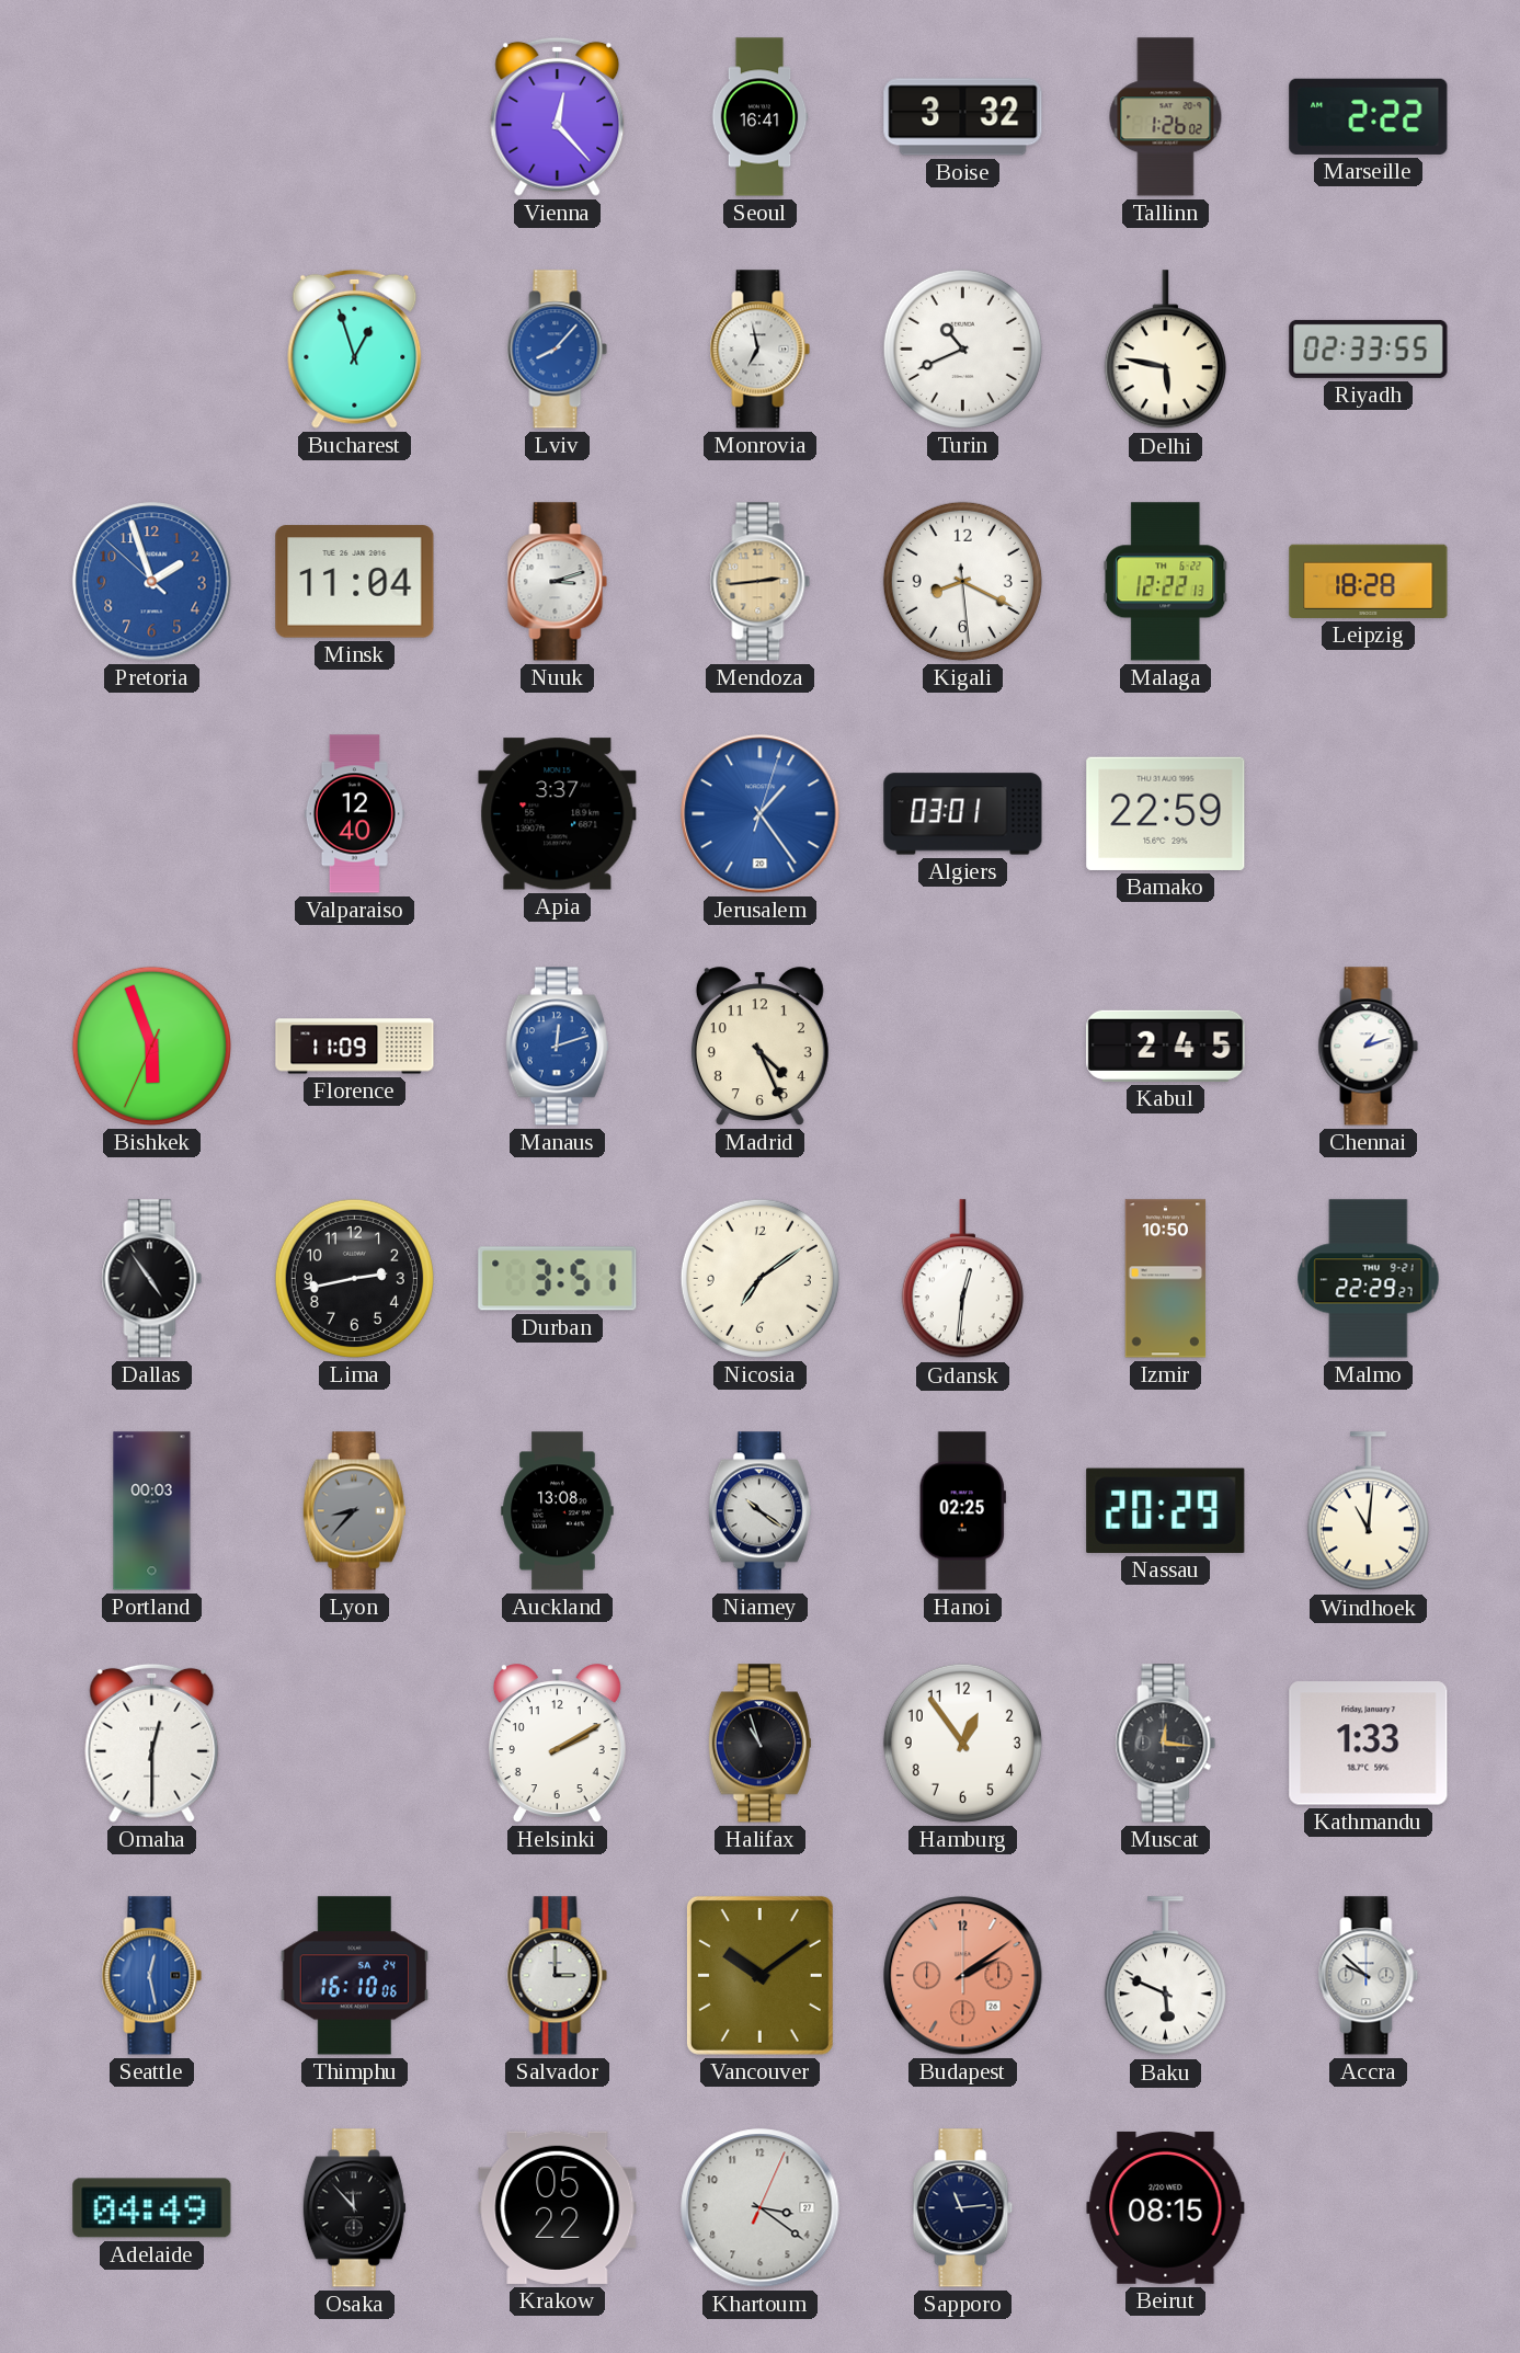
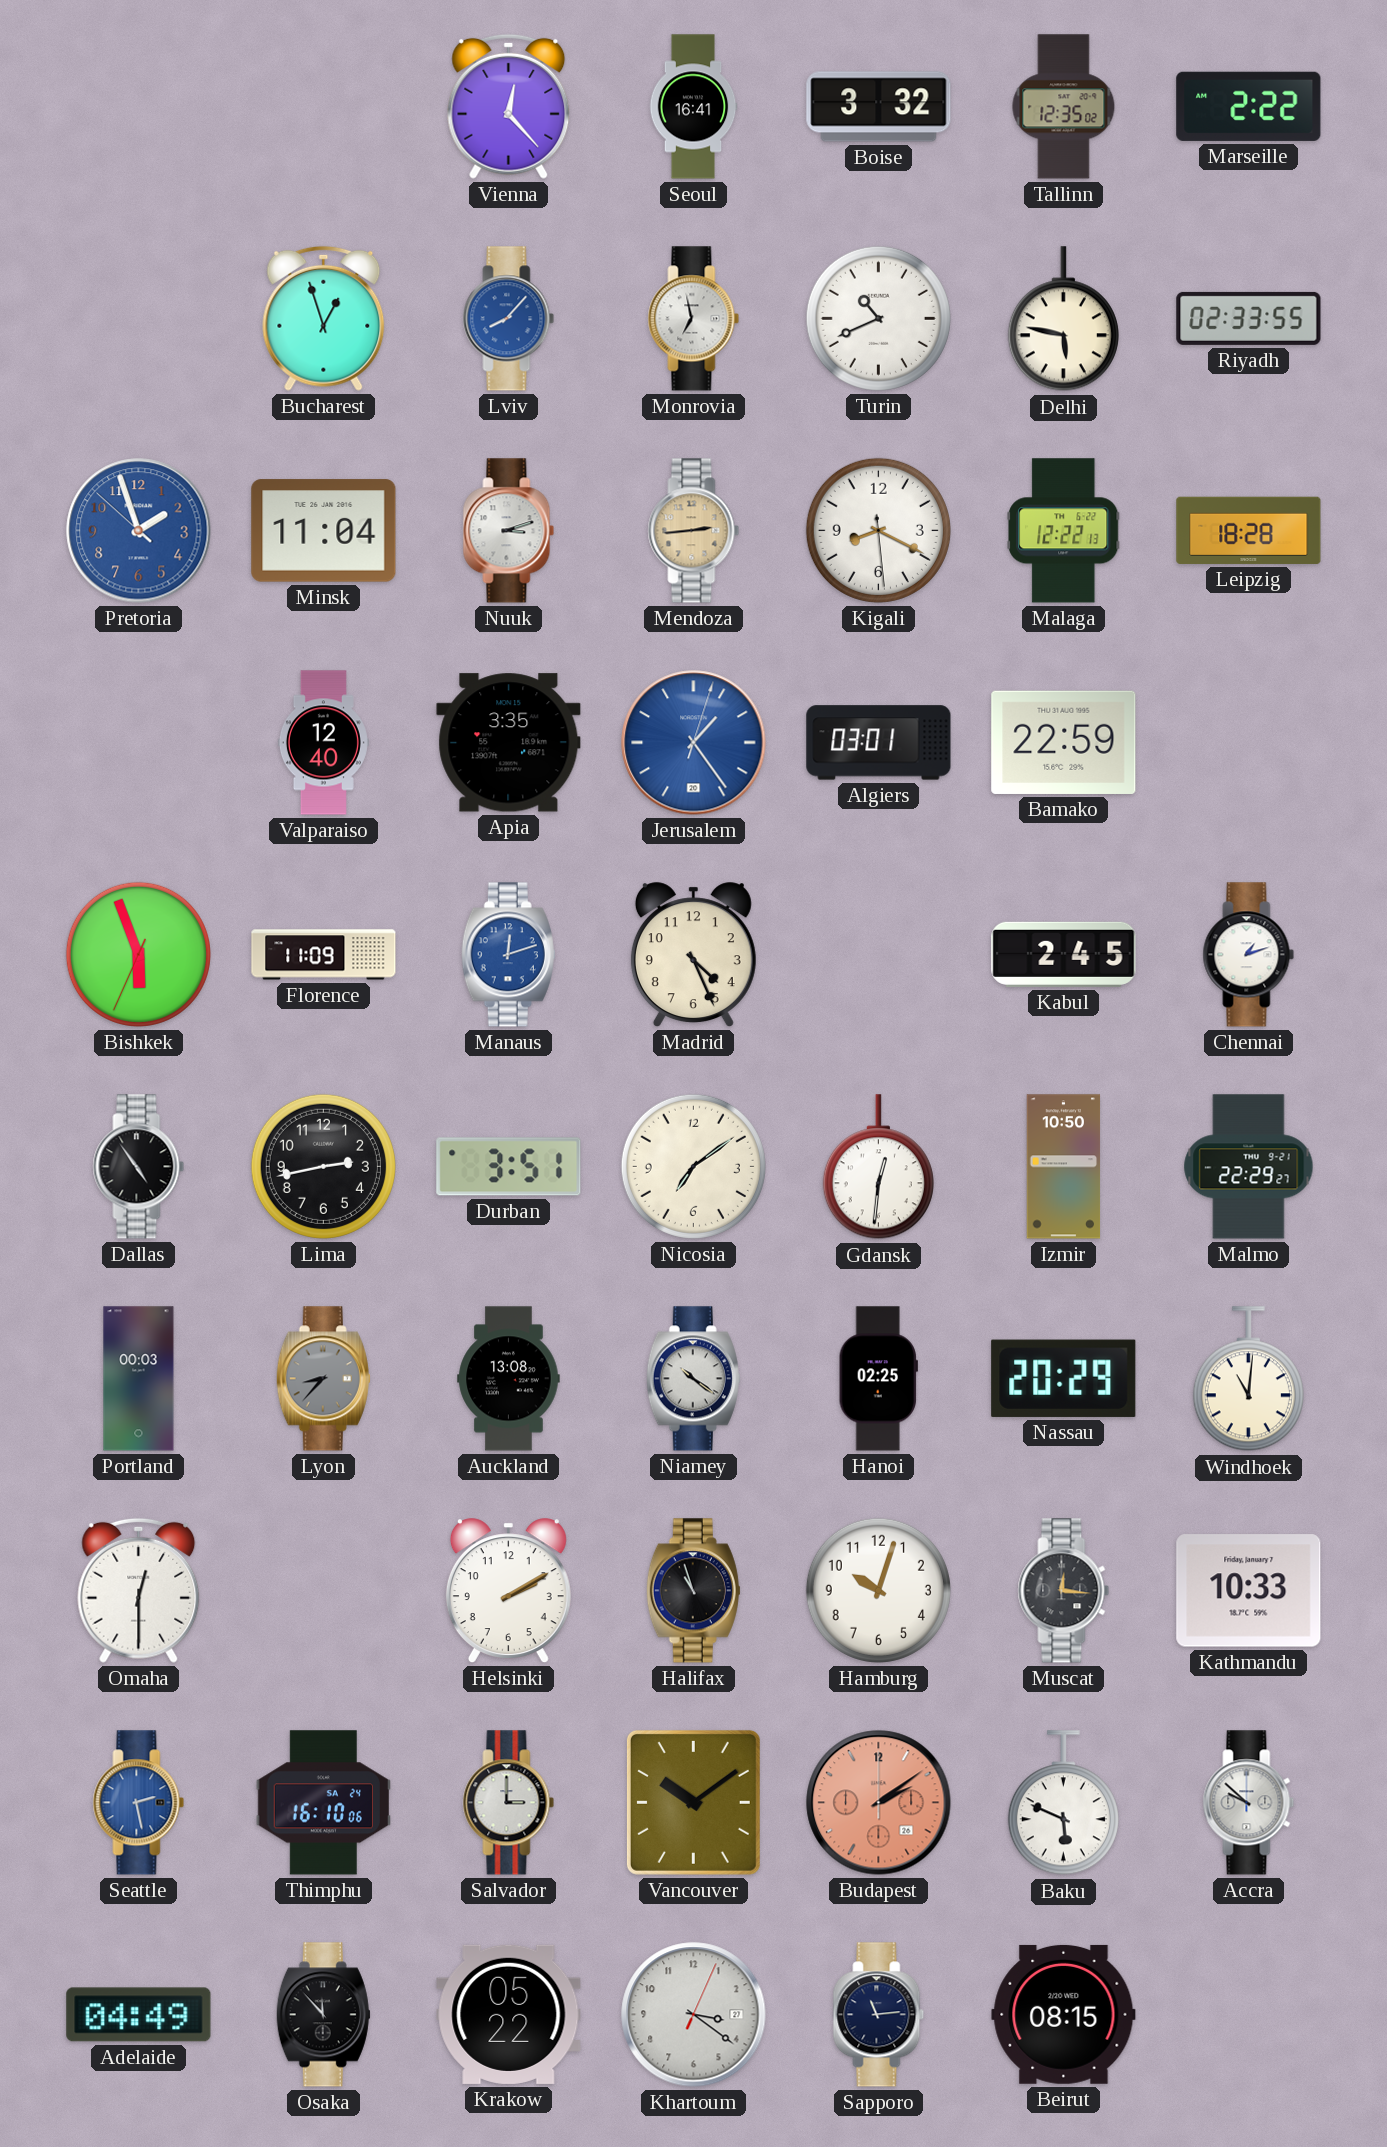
Tallinn: 1:26 -> 12:35 (1064, 107)
Apia: 3:37 -> 3:35 (509, 743)
Hamburg: 12:54 -> 10:03 (878, 1590)
Kathmandu: 1:33 -> 10:33 (1249, 1591)
Seattle: 12:28 -> 2:28 (139, 1803)
